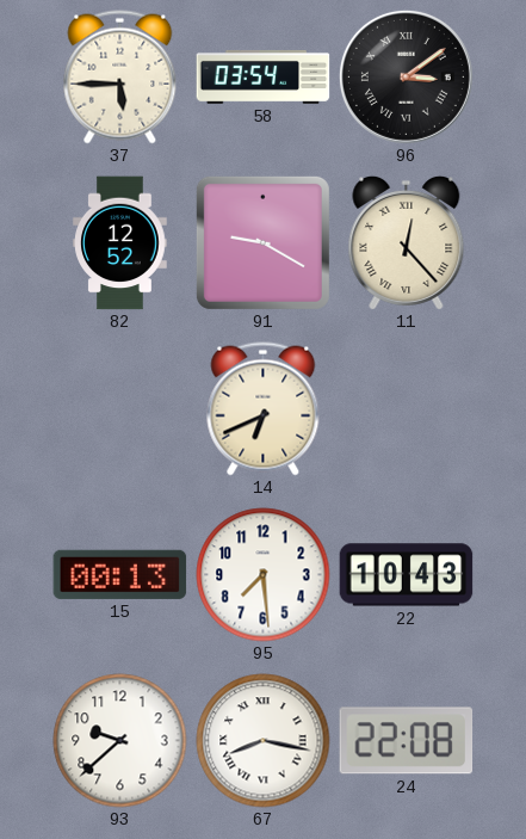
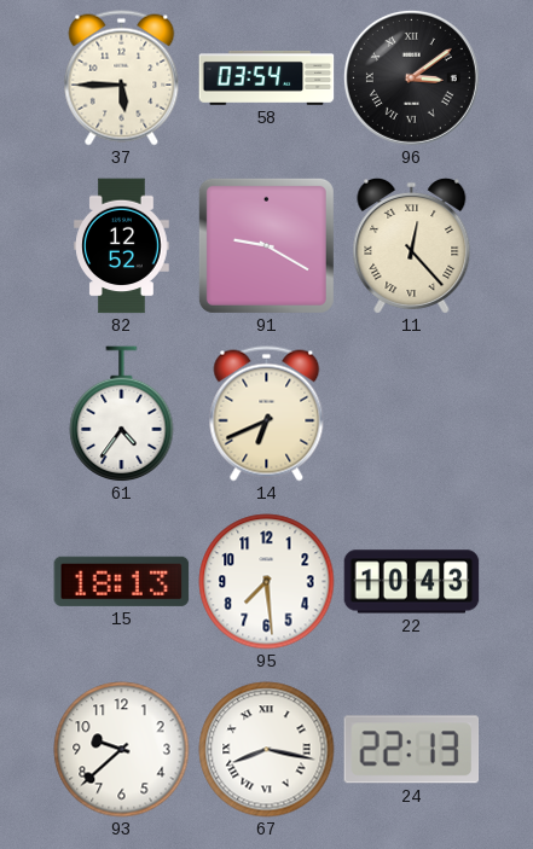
61: none -> 4:36 (122, 414)
15: 00:13 -> 18:13 (122, 581)
24: 22:08 -> 22:13 (412, 750)
